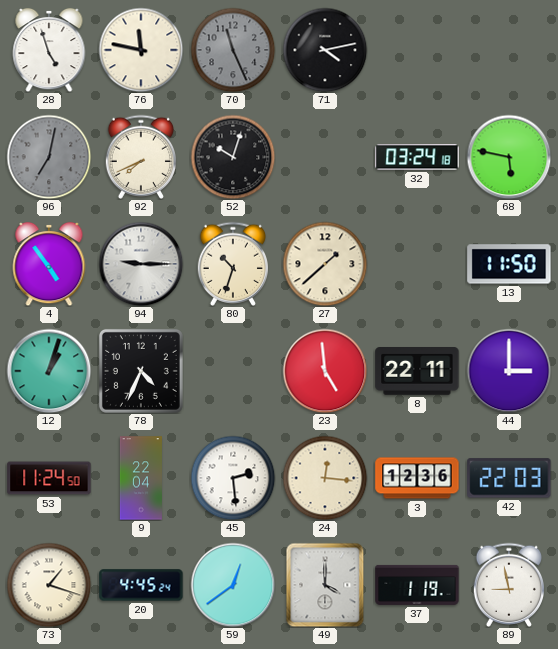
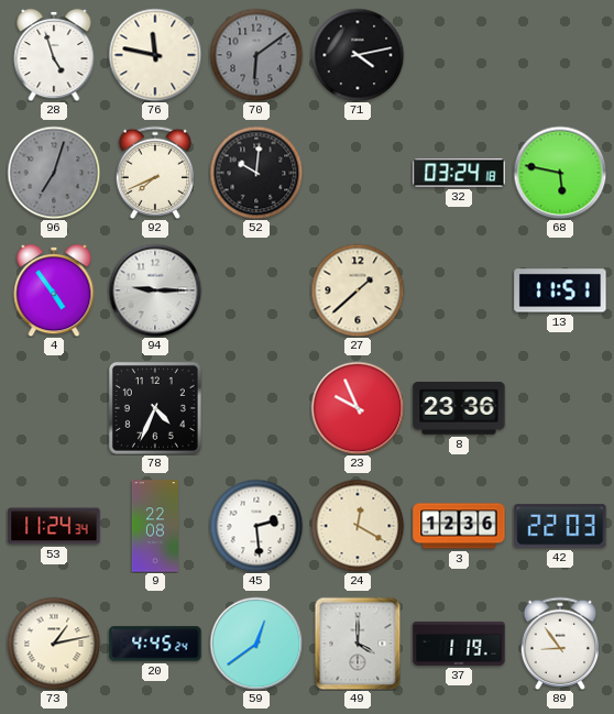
70: 11:26 -> 6:09 (256, 55)
96: 7:02 -> 7:03 (54, 173)
52: 10:03 -> 10:01 (256, 173)
80: 10:33 -> none (232, 264)
13: 11:50 -> 11:51 (560, 290)
12: 1:03 -> none (49, 371)
23: 4:59 -> 9:56 (358, 408)
8: 22:11 -> 23:36 (459, 409)
44: 3:00 -> none (509, 371)
53: 11:24:50 -> 11:24:34 (54, 526)
9: 22:04 -> 22:08 (155, 526)
24: 12:16 -> 12:20 (358, 526)
73: 1:18 -> 1:13 (54, 644)
89: 8:58 -> 8:54 (559, 644)
